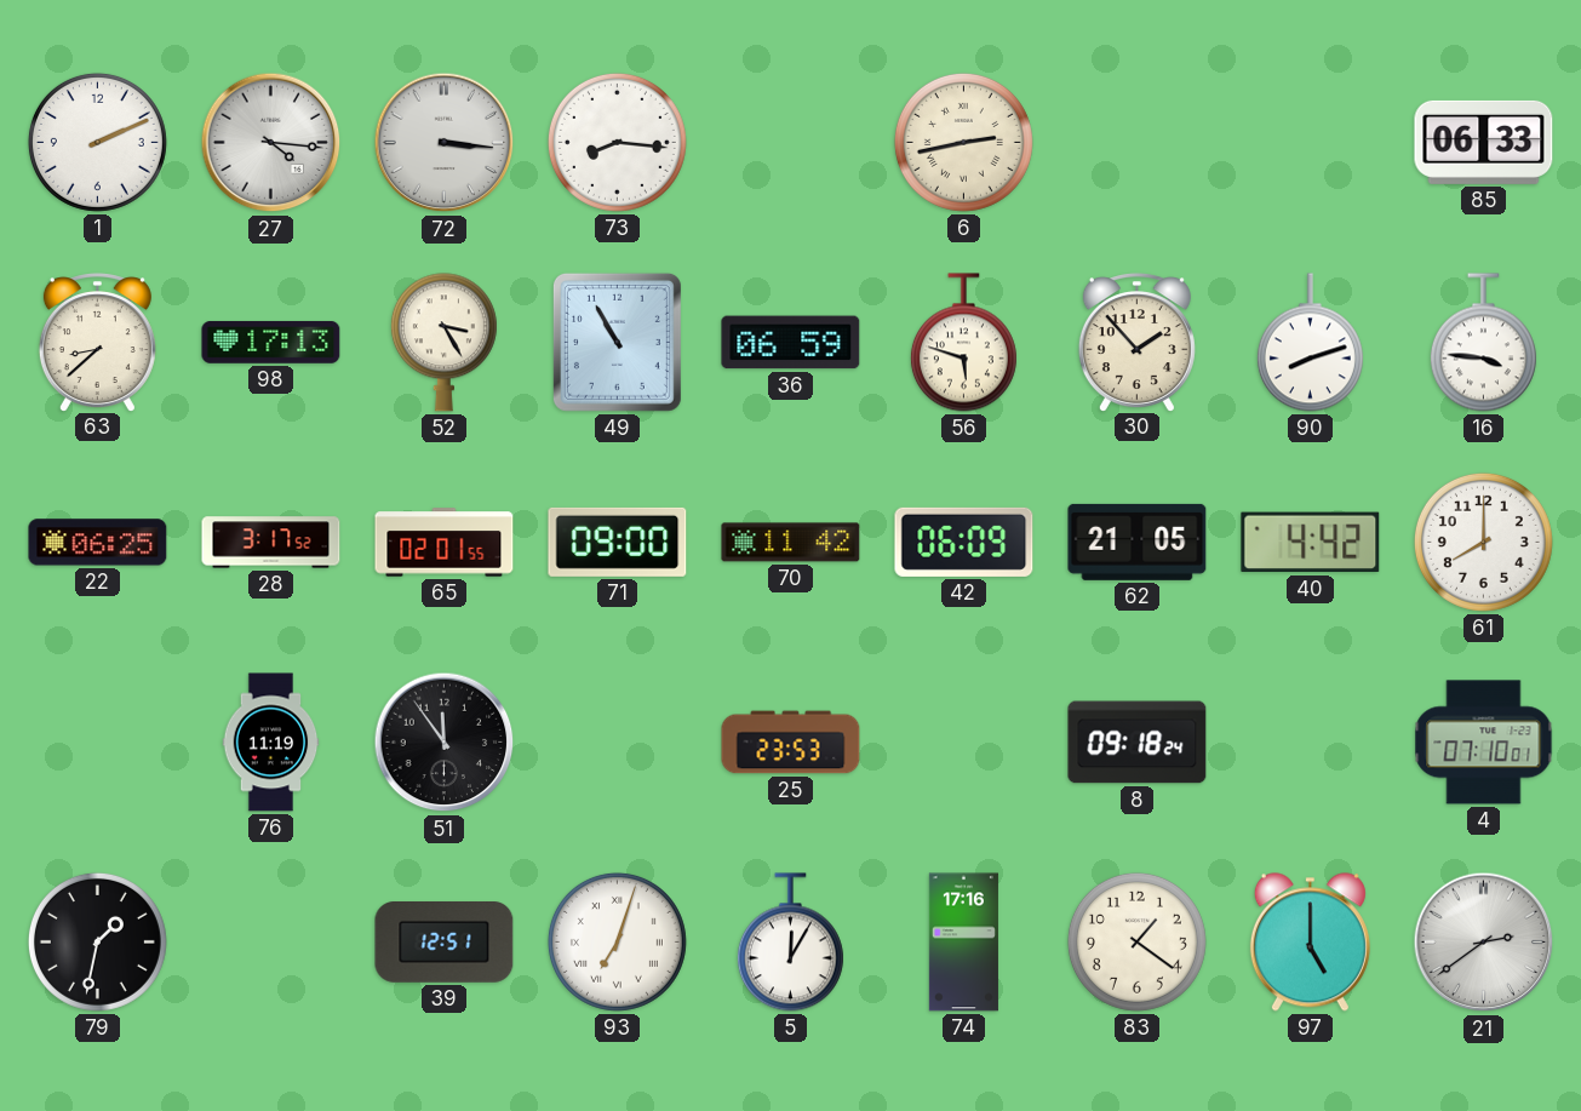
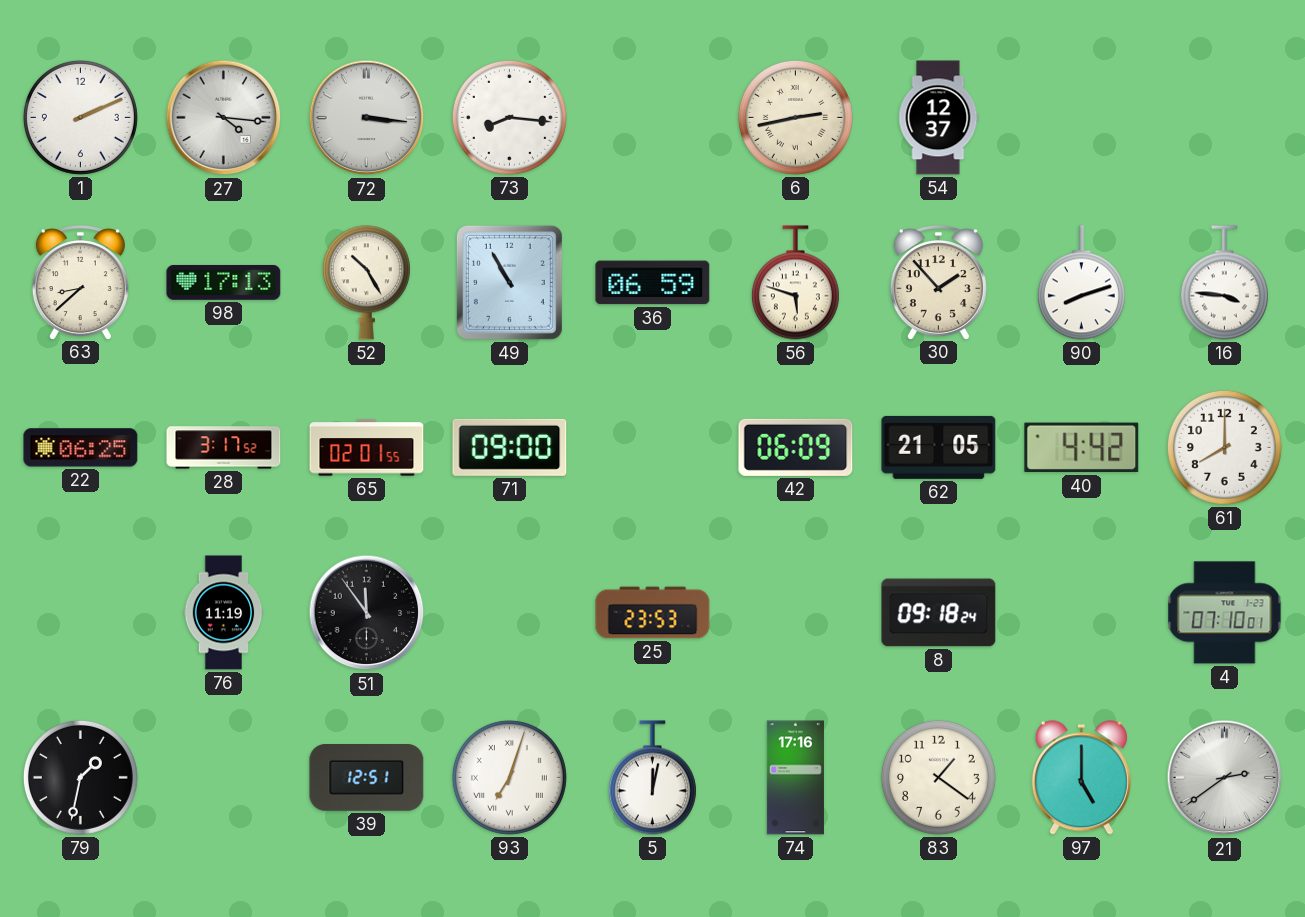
54: none -> 12:37 (939, 118)
85: 06:33 -> none (1484, 142)
52: 3:25 -> 10:25 (366, 283)
70: 11:42 -> none (791, 543)
5: 12:05 -> 12:02 (652, 778)
